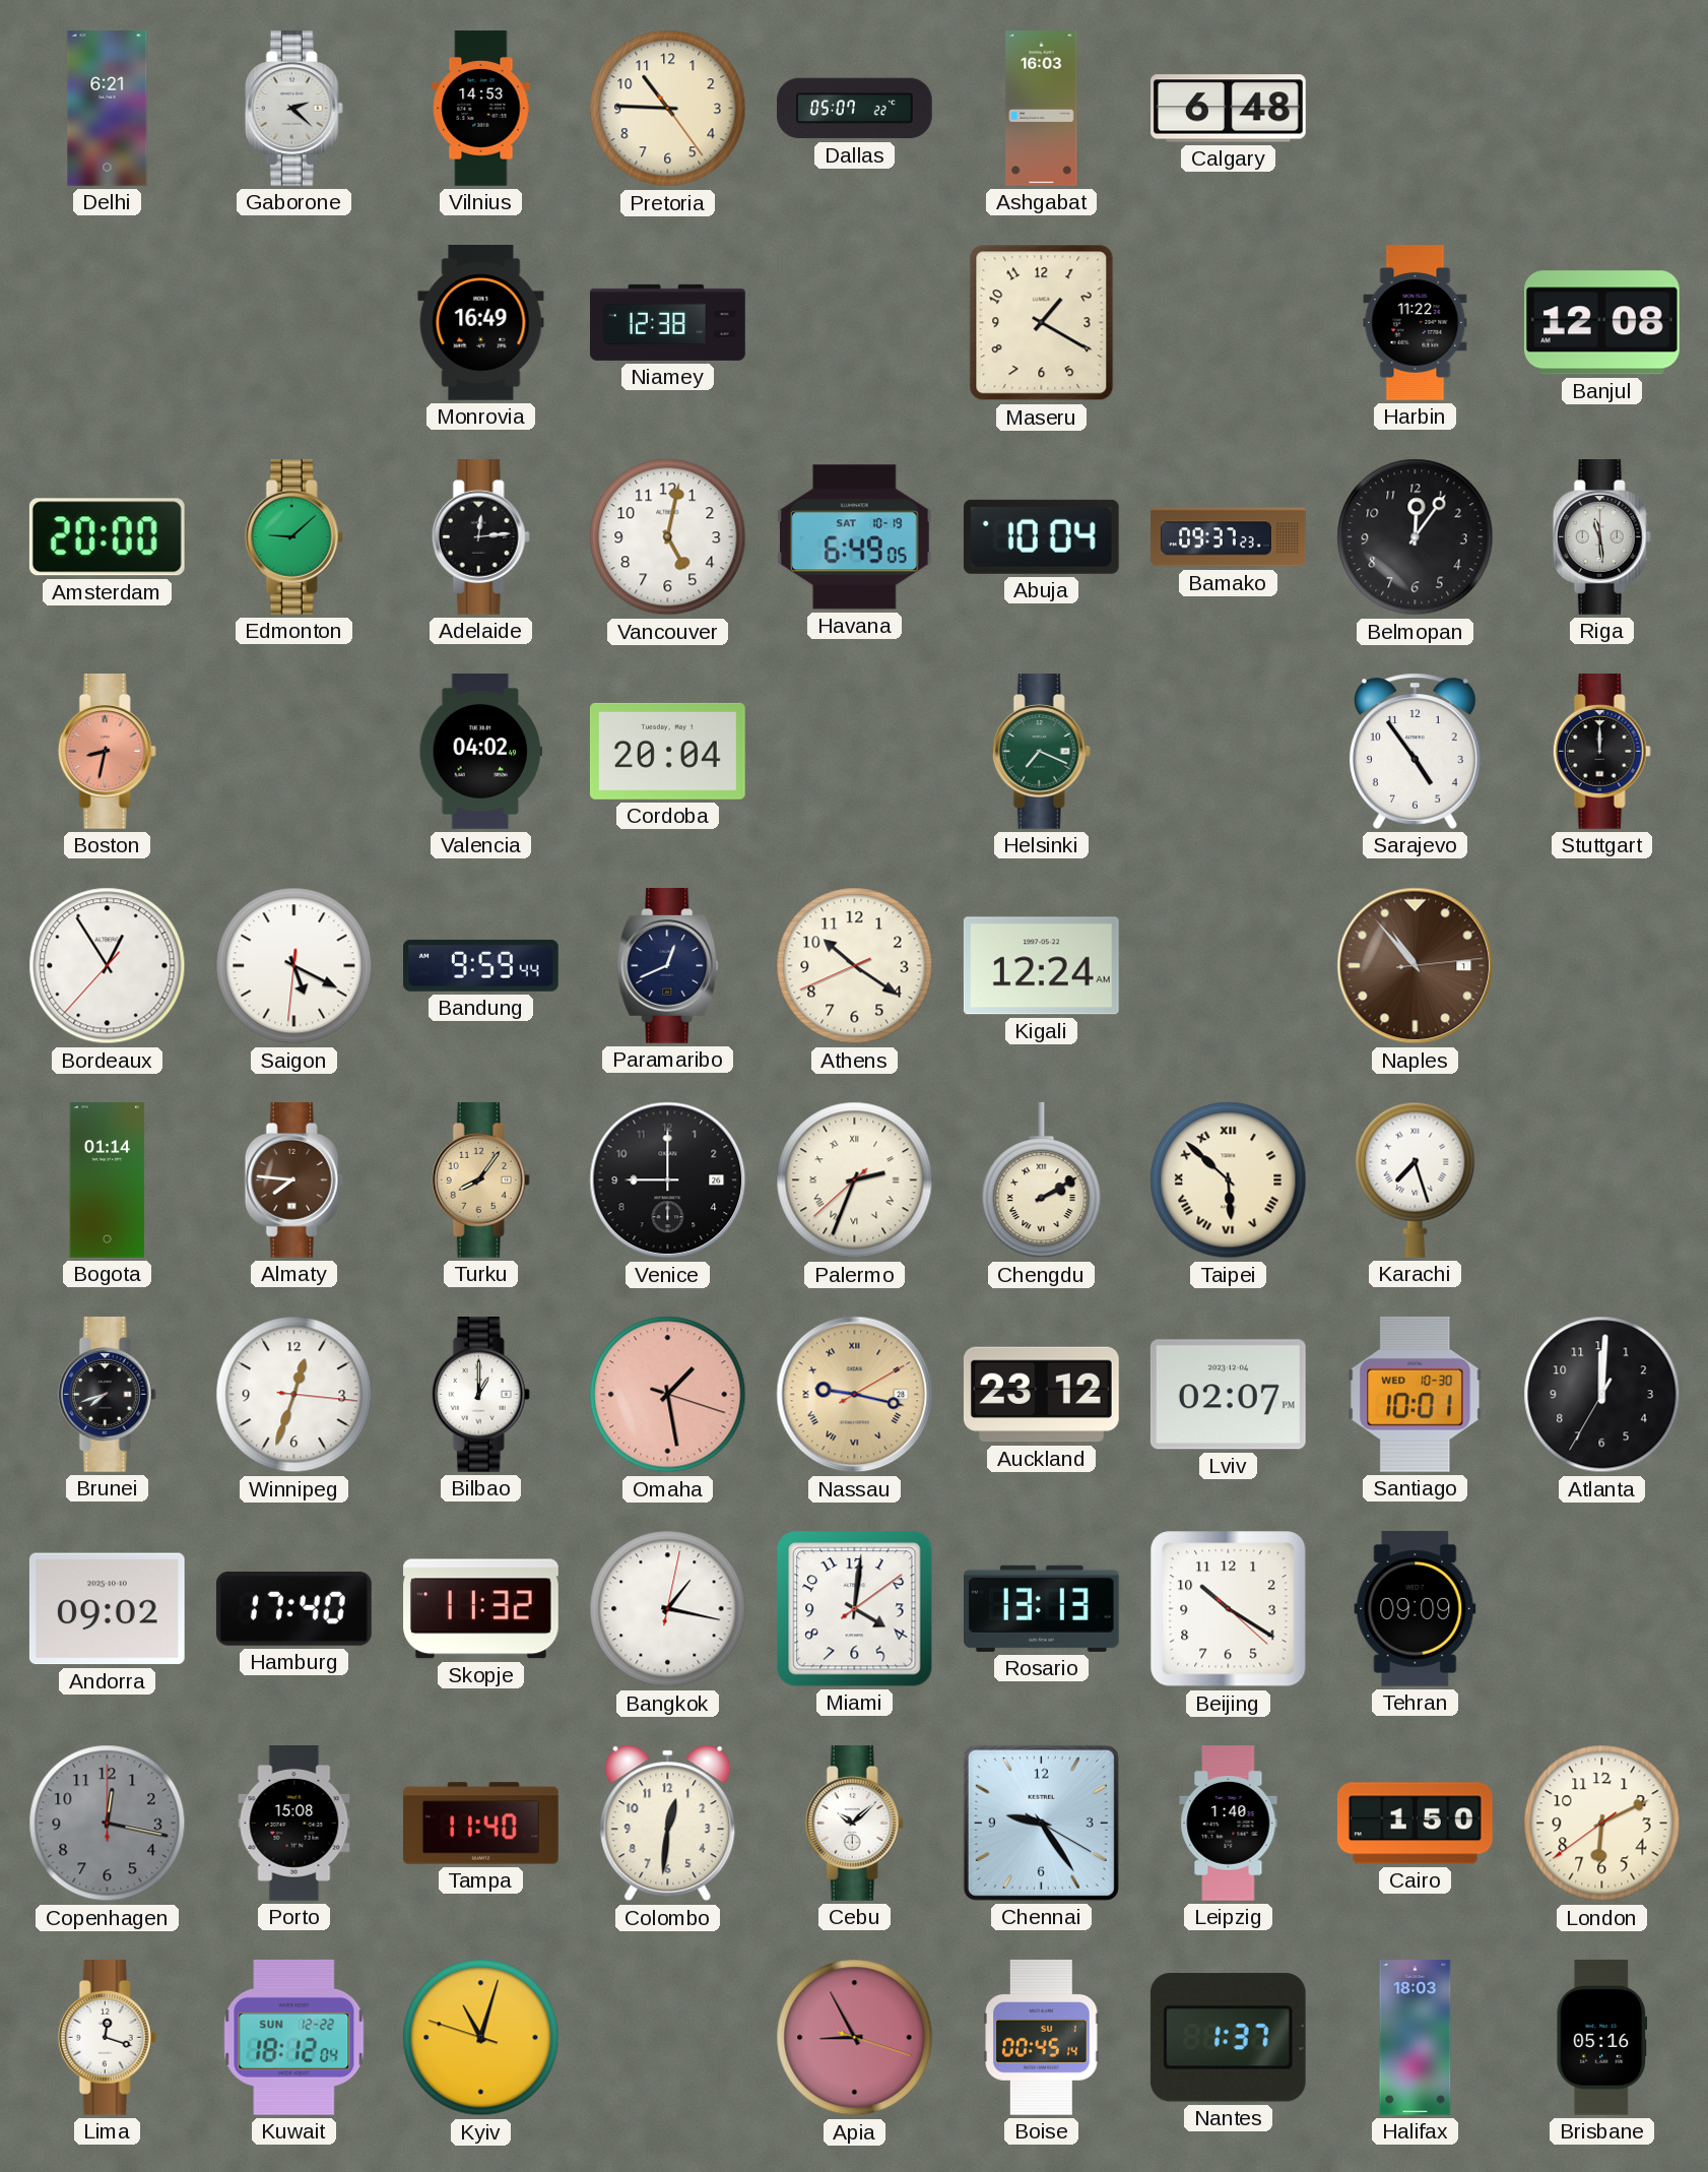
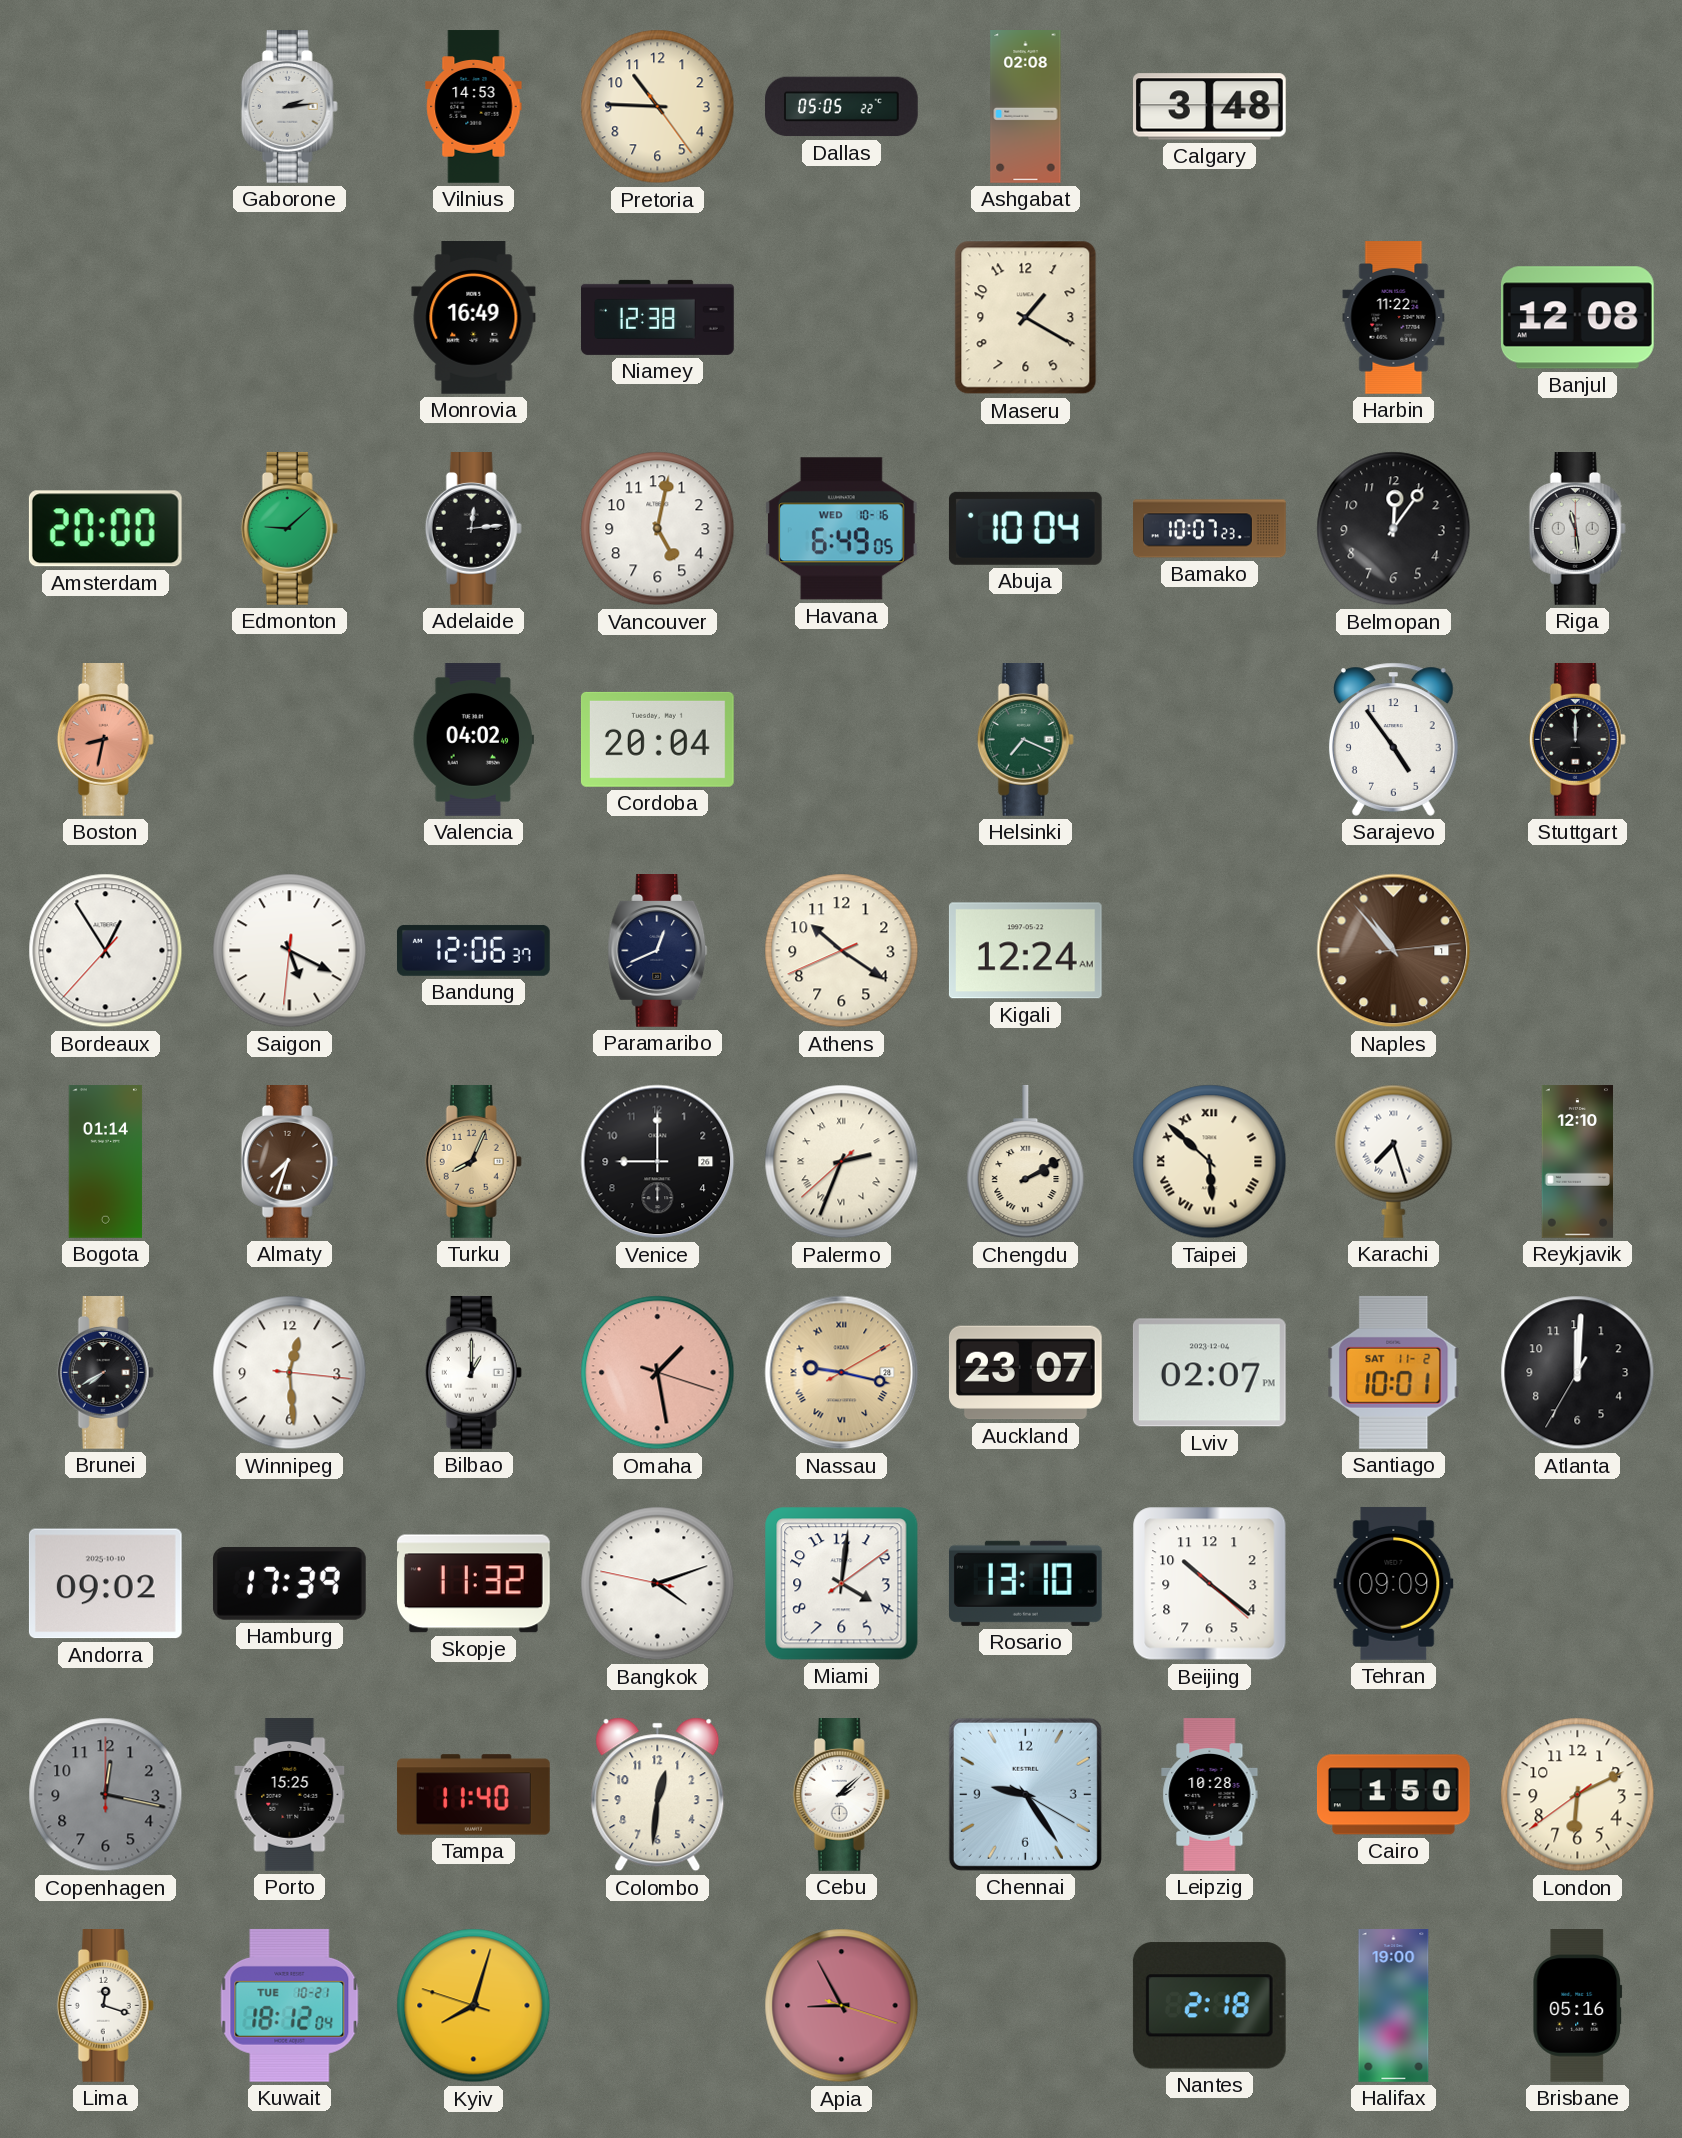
Delhi: 6:21 -> none (108, 109)
Gaborone: 2:22 -> 2:14 (289, 107)
Dallas: 05:07 -> 05:05 (842, 107)
Ashgabat: 16:03 -> 02:08 (1026, 107)
Calgary: 6:48 -> 3:48 (1210, 107)
Havana date: SAT 10-19 -> WED 10-16 (841, 529)
Bamako: 09:37 -> 10:07 (1210, 529)
Bandung: 9:59 -> 12:06 (474, 950)
Almaty: 7:46 -> 7:33 (289, 1162)
Turku: 8:06 -> 8:04 (473, 1162)
Reykjavik: none -> 12:10 (1577, 1162)
Brunei: 7:42 -> 7:40 (105, 1373)
Winnipeg: 12:33 -> 12:29 (290, 1373)
Auckland: 23:12 -> 23:07 (1025, 1373)
Santiago date: WED 10-30 -> SAT 11-2 (1394, 1372)
Hamburg: 17:40 -> 17:39 (289, 1584)
Bangkok: 1:17 -> 4:11 (658, 1584)
Rosario: 13:13 -> 13:10 (1025, 1583)
Beijing: 10:20 -> 10:21 (1210, 1584)
Porto: 15:08 -> 15:25 (290, 1795)
Cebu: 10:08 -> 2:08 (841, 1795)
Leipzig: 1:40 -> 10:28 (1210, 1795)
Kuwait date: SUN 12-22 -> TUE 10-21 (290, 2005)
Kyiv: 11:02 -> 8:02 (474, 2006)
Boise: 00:45 -> none (1042, 2038)
Nantes: 1:37 -> 2:18 (1209, 2006)
Halifax: 18:03 -> 19:00 (1394, 2006)
